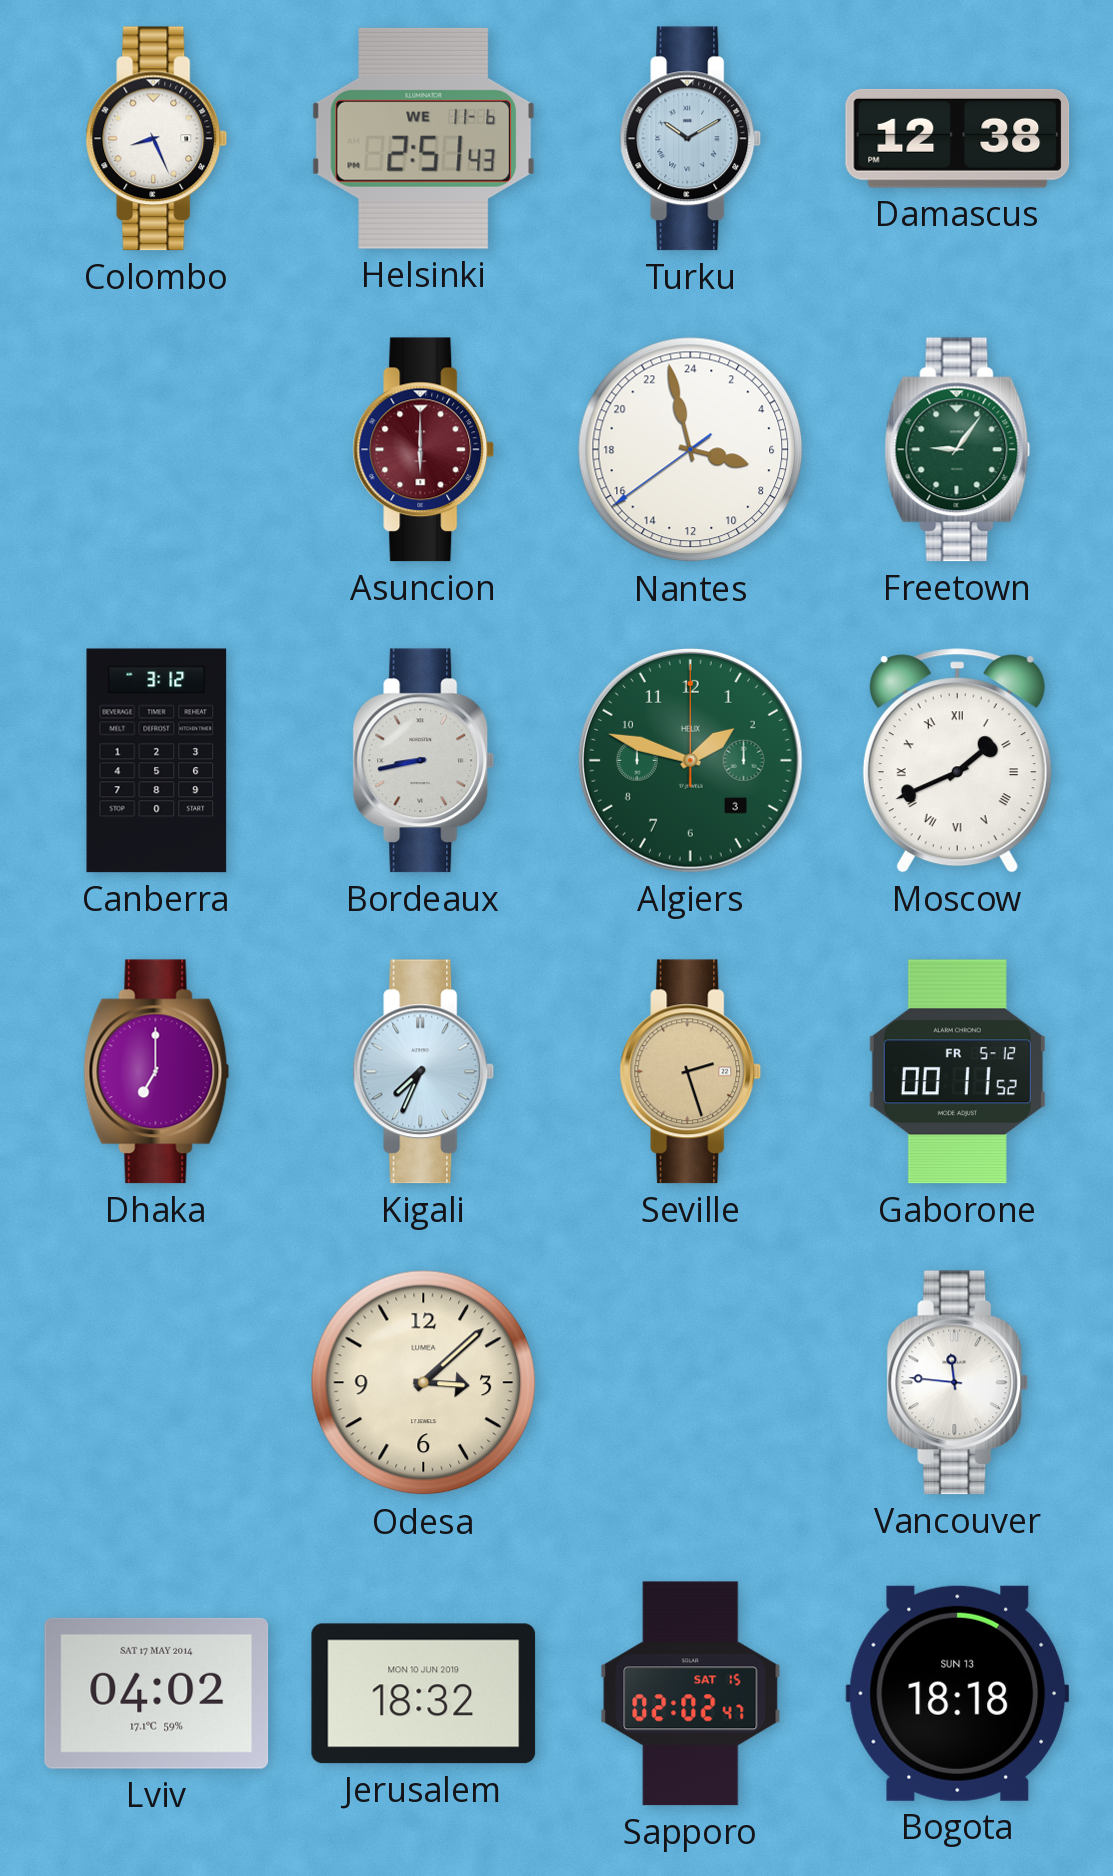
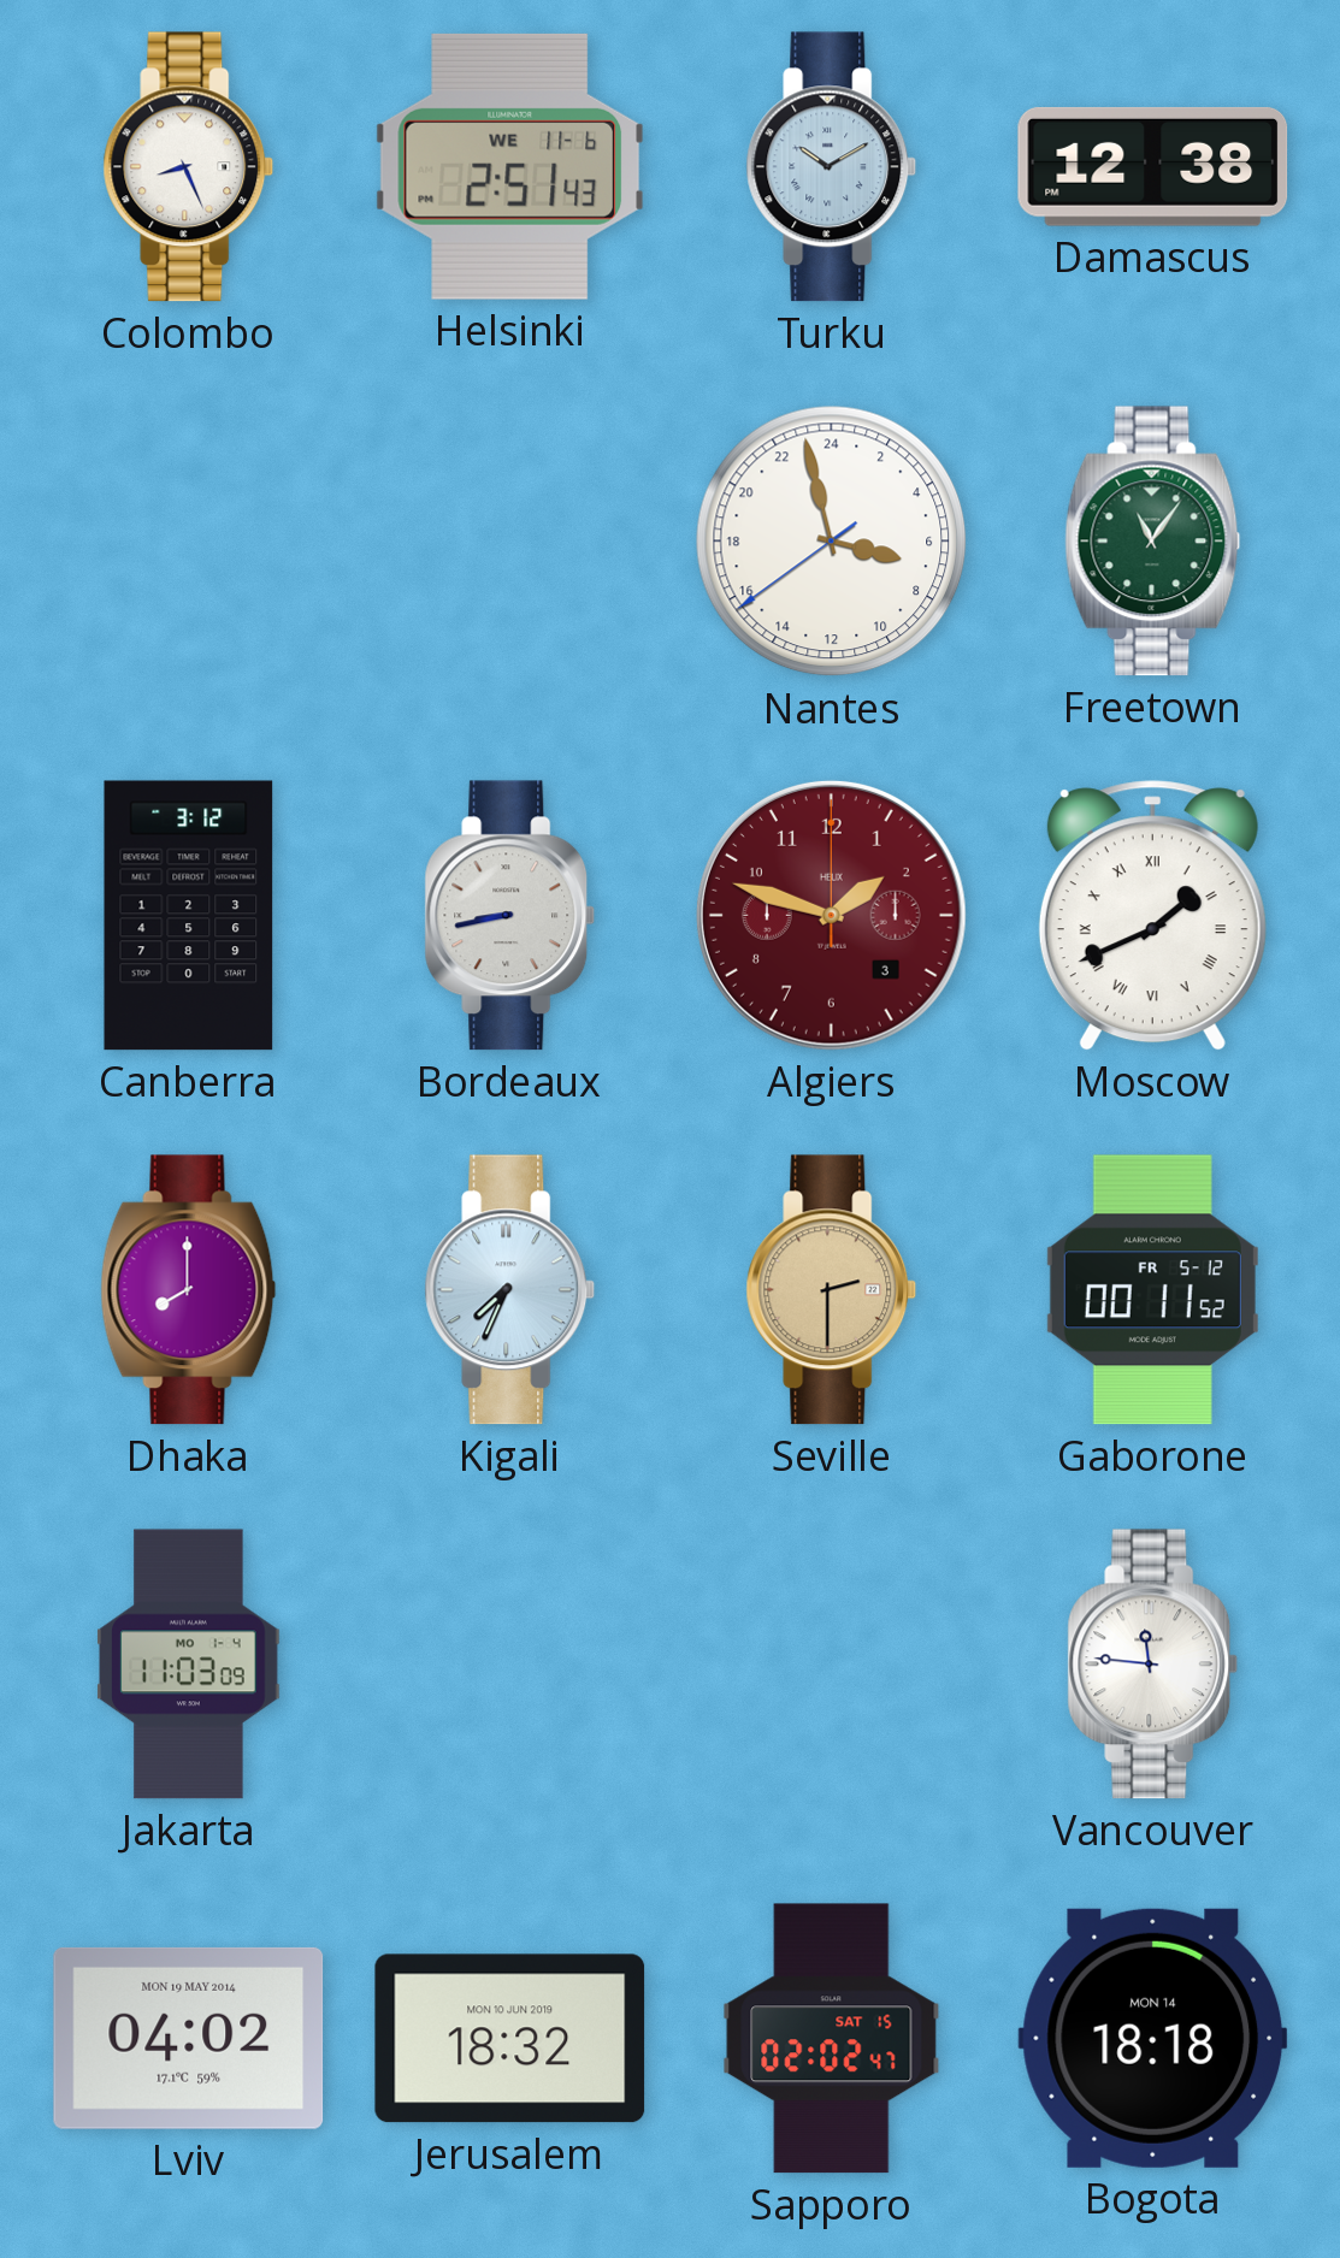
Asuncion: 6:00 -> none (424, 450)
Freetown: 9:06 -> 11:06 (1153, 542)
Algiers dial: green -> burgundy (831, 915)
Dhaka: 7:00 -> 8:00 (189, 1290)
Seville: 2:27 -> 2:30 (832, 1290)
Jakarta: none -> 11:03 (189, 1665)
Odesa: 3:08 -> none (424, 1383)
Lviv date: SAT 17 MAY 2014 -> MON 19 MAY 2014 (189, 2038)
Bogota date: SUN 13 -> MON 14 (1153, 2038)
